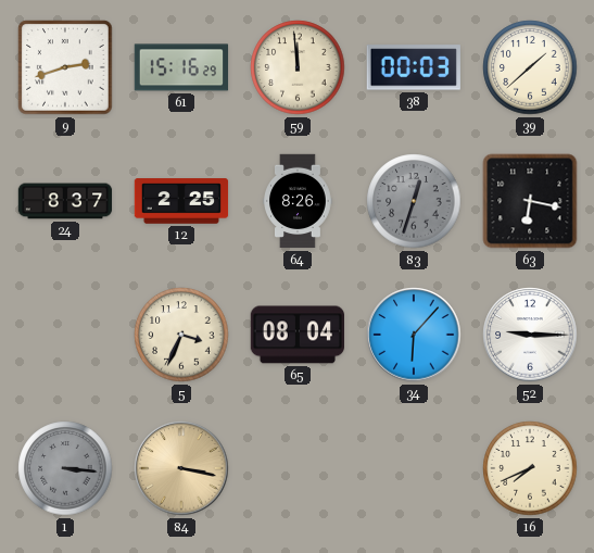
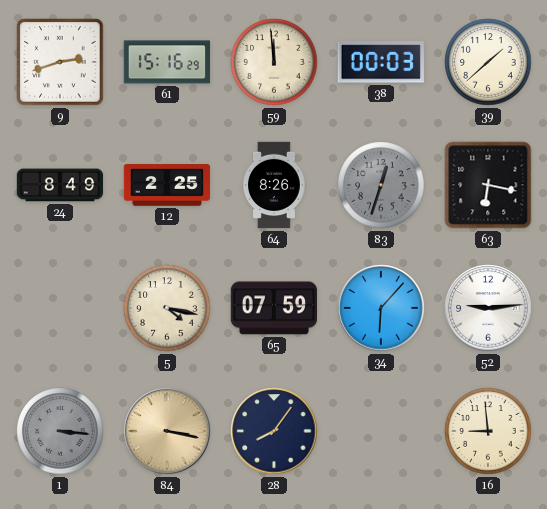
24: 8:37 -> 8:49 (60, 185)
5: 3:34 -> 4:17 (167, 308)
65: 08:04 -> 07:59 (273, 308)
52: 9:15 -> 9:14 (488, 308)
28: none -> 8:06 (274, 431)
16: 7:41 -> 8:59 (488, 431)
